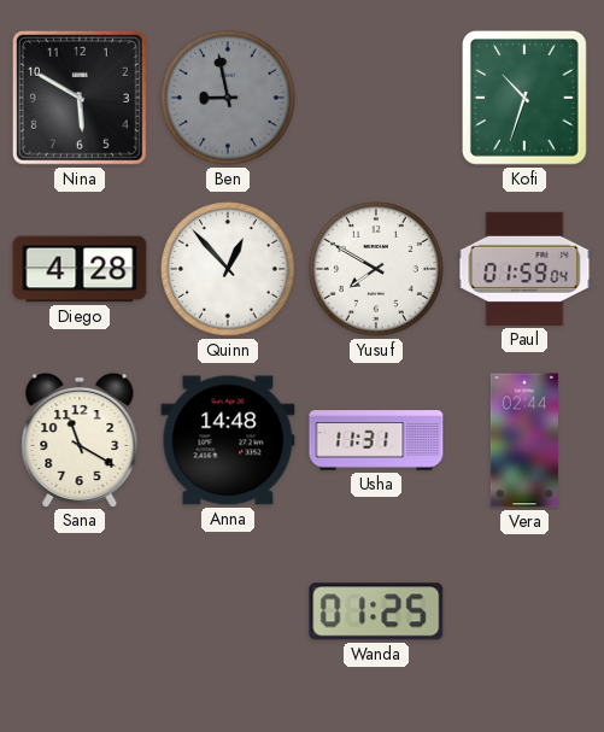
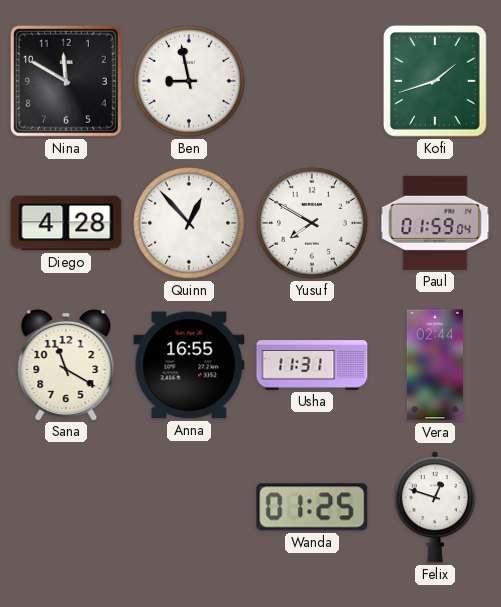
Nina: 5:50 -> 11:50 (66, 81)
Ben dial: grey -> white (189, 81)
Kofi: 10:33 -> 1:42 (435, 81)
Anna: 14:48 -> 16:55 (189, 365)
Felix: none -> 12:48 (435, 507)
